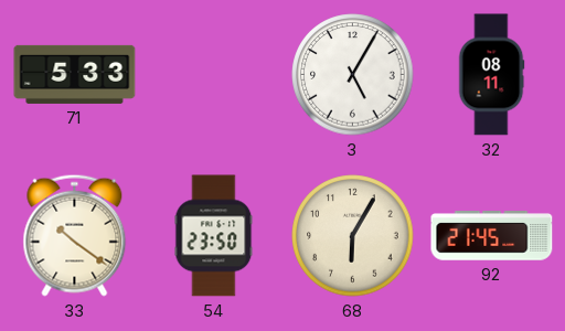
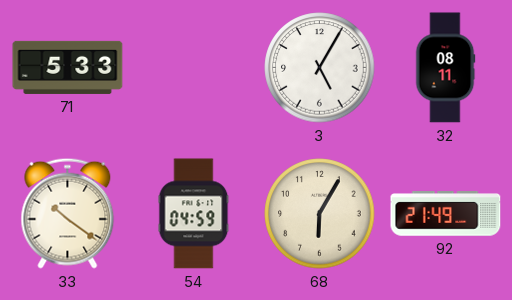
54: 23:50 -> 04:59 (194, 214)
92: 21:45 -> 21:49 (446, 214)
